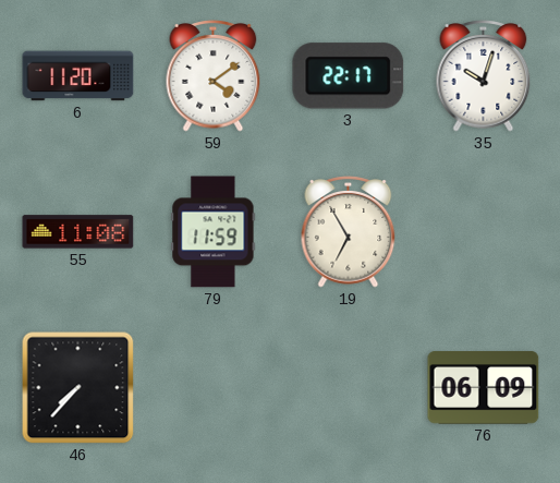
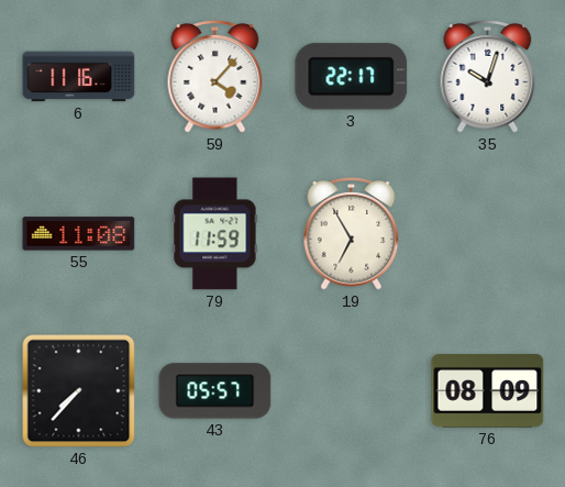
6: 11:20 -> 11:16 (79, 77)
59: 4:09 -> 4:07 (215, 77)
43: none -> 05:57 (215, 391)
76: 06:09 -> 08:09 (488, 391)
